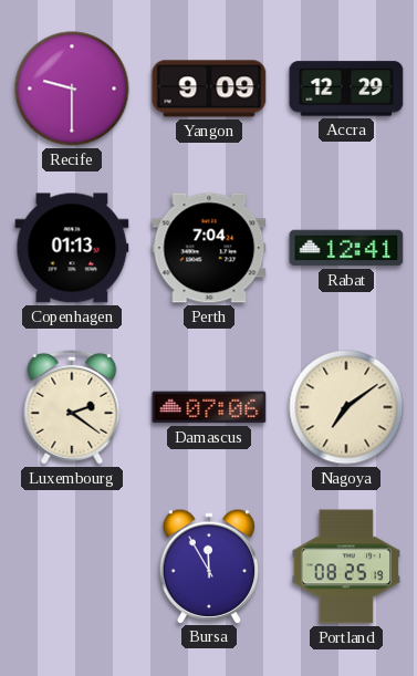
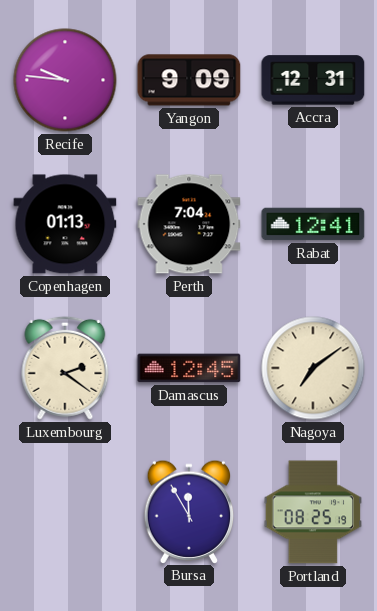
Recife: 9:30 -> 9:46 (65, 80)
Accra: 12:29 -> 12:31 (313, 80)
Damascus: 07:06 -> 12:45 (189, 368)
